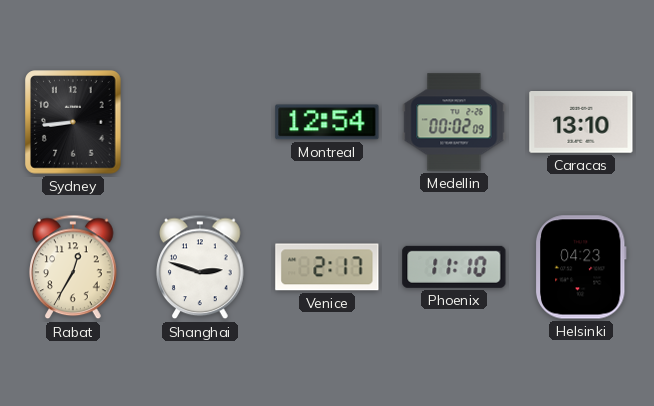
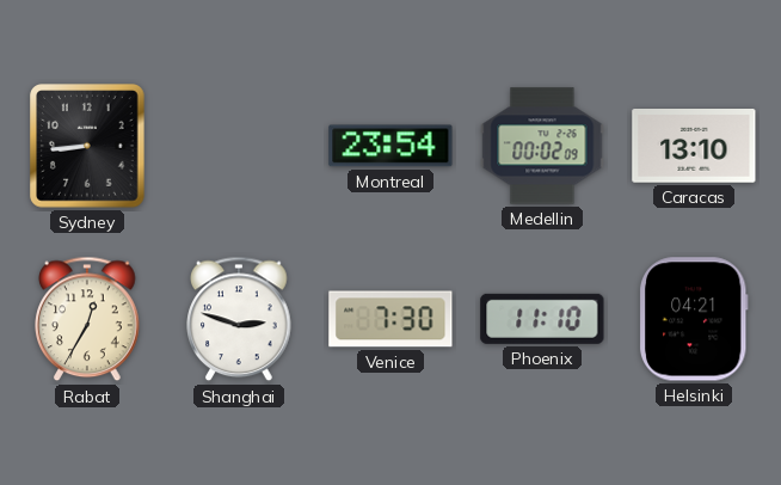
Montreal: 12:54 -> 23:54 (390, 146)
Venice: 2:17 -> 7:30 (390, 319)
Helsinki: 04:23 -> 04:21 (694, 319)
